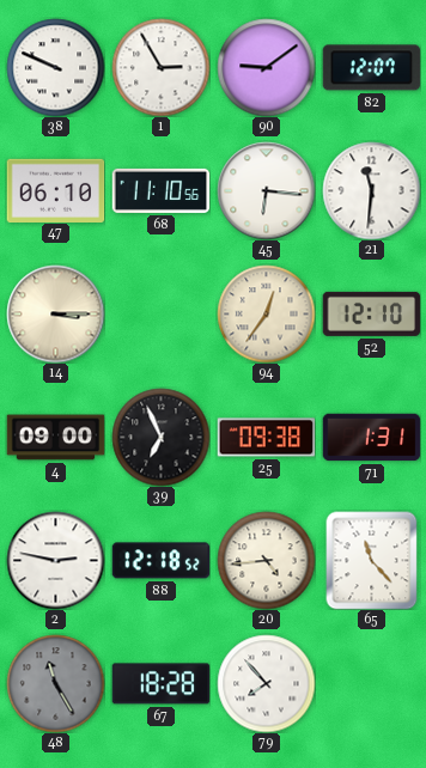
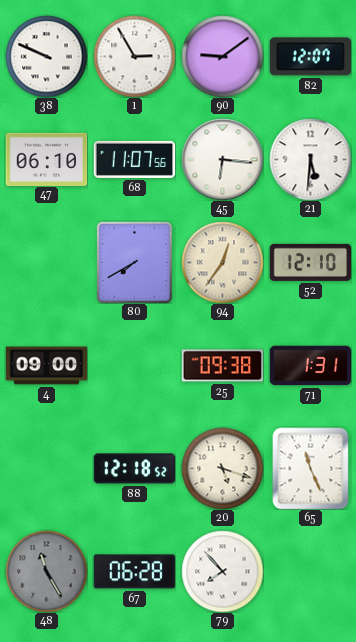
68: 11:10 -> 11:07 (134, 159)
21: 11:31 -> 5:31 (310, 159)
14: 3:15 -> none (55, 313)
80: none -> 7:40 (134, 262)
39: 6:56 -> none (160, 437)
2: 2:47 -> none (55, 560)
20: 4:44 -> 5:18 (222, 468)
65: 11:23 -> 11:26 (311, 468)
67: 18:28 -> 06:28 (134, 572)
